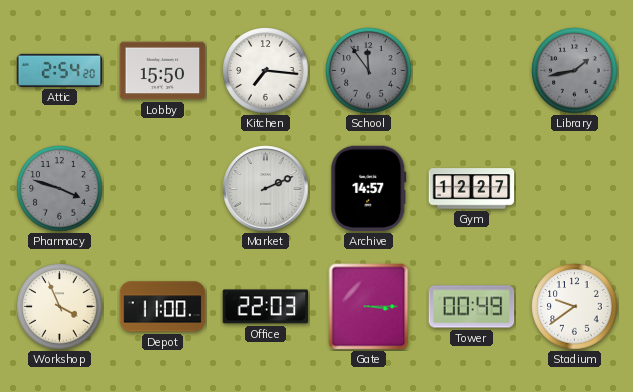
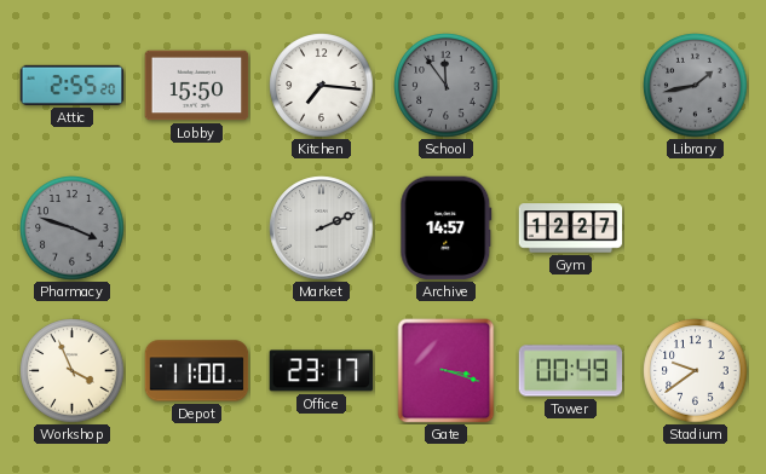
Attic: 2:54 -> 2:55 (73, 85)
Office: 22:03 -> 23:17 (322, 371)
Gate: 3:15 -> 3:18 (447, 371)
